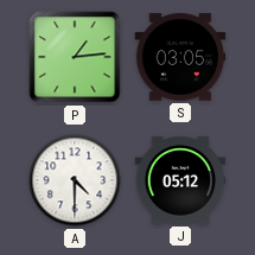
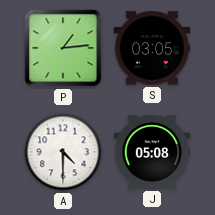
J: 05:12 -> 05:08 (152, 152)
